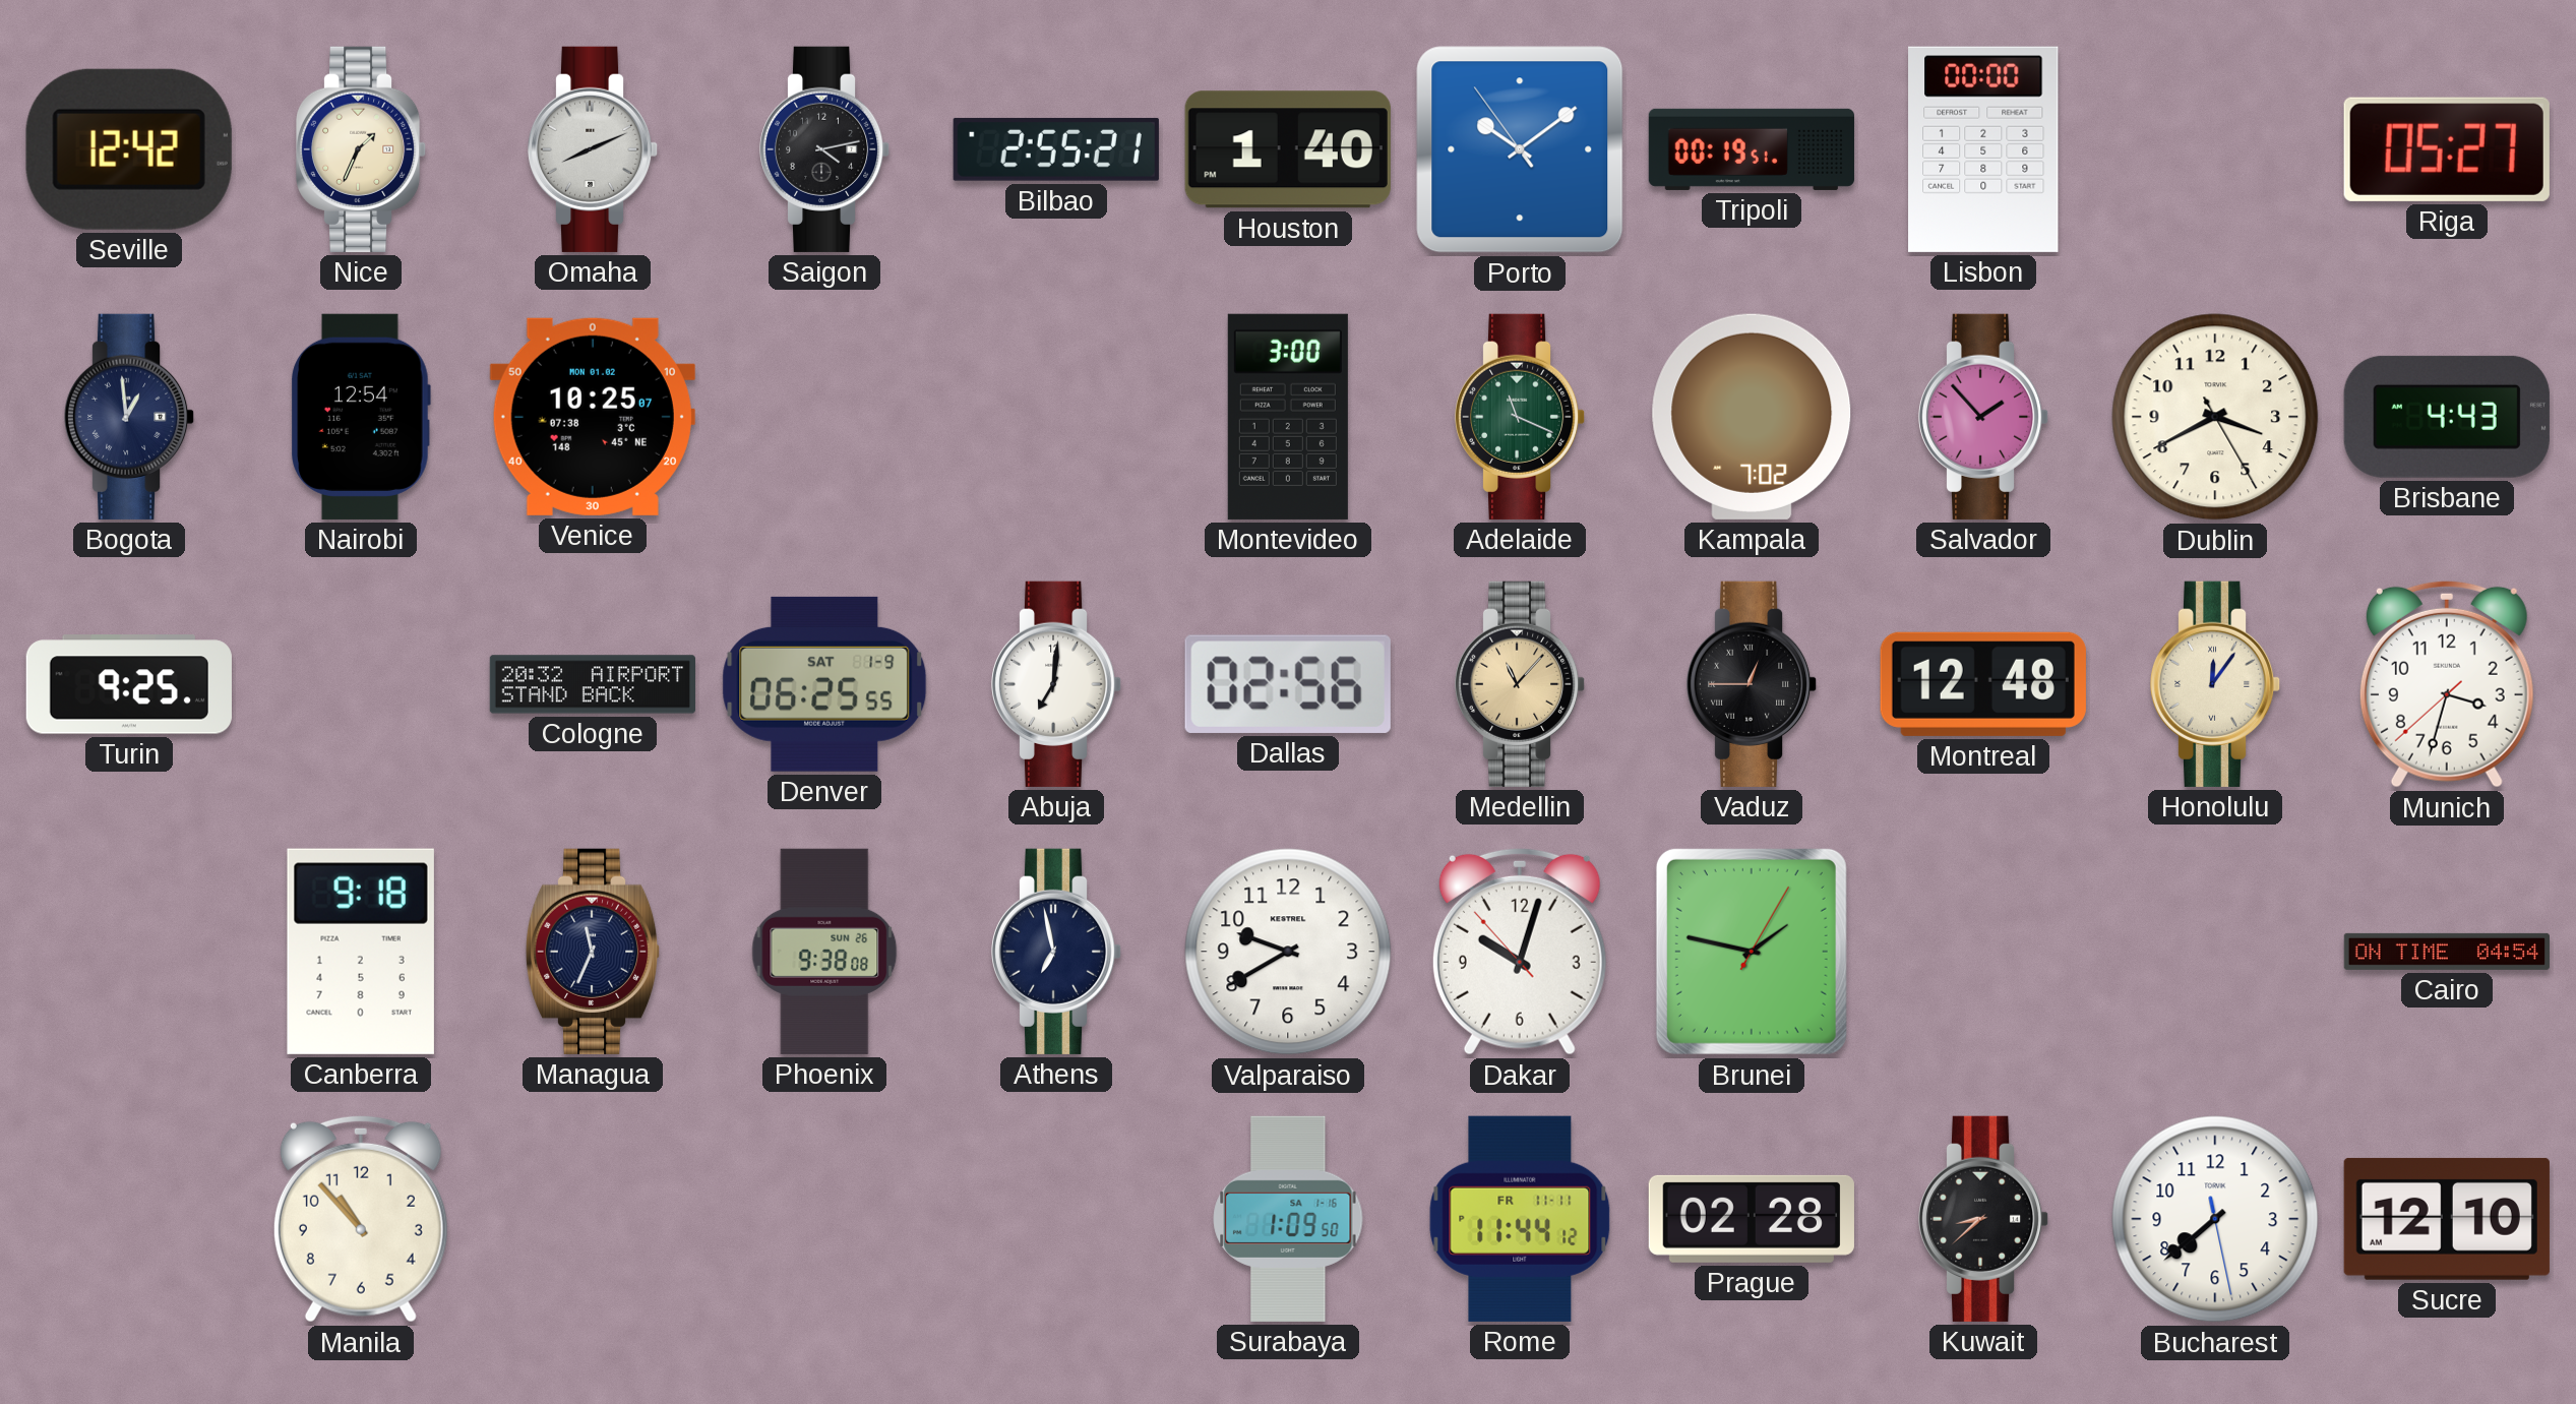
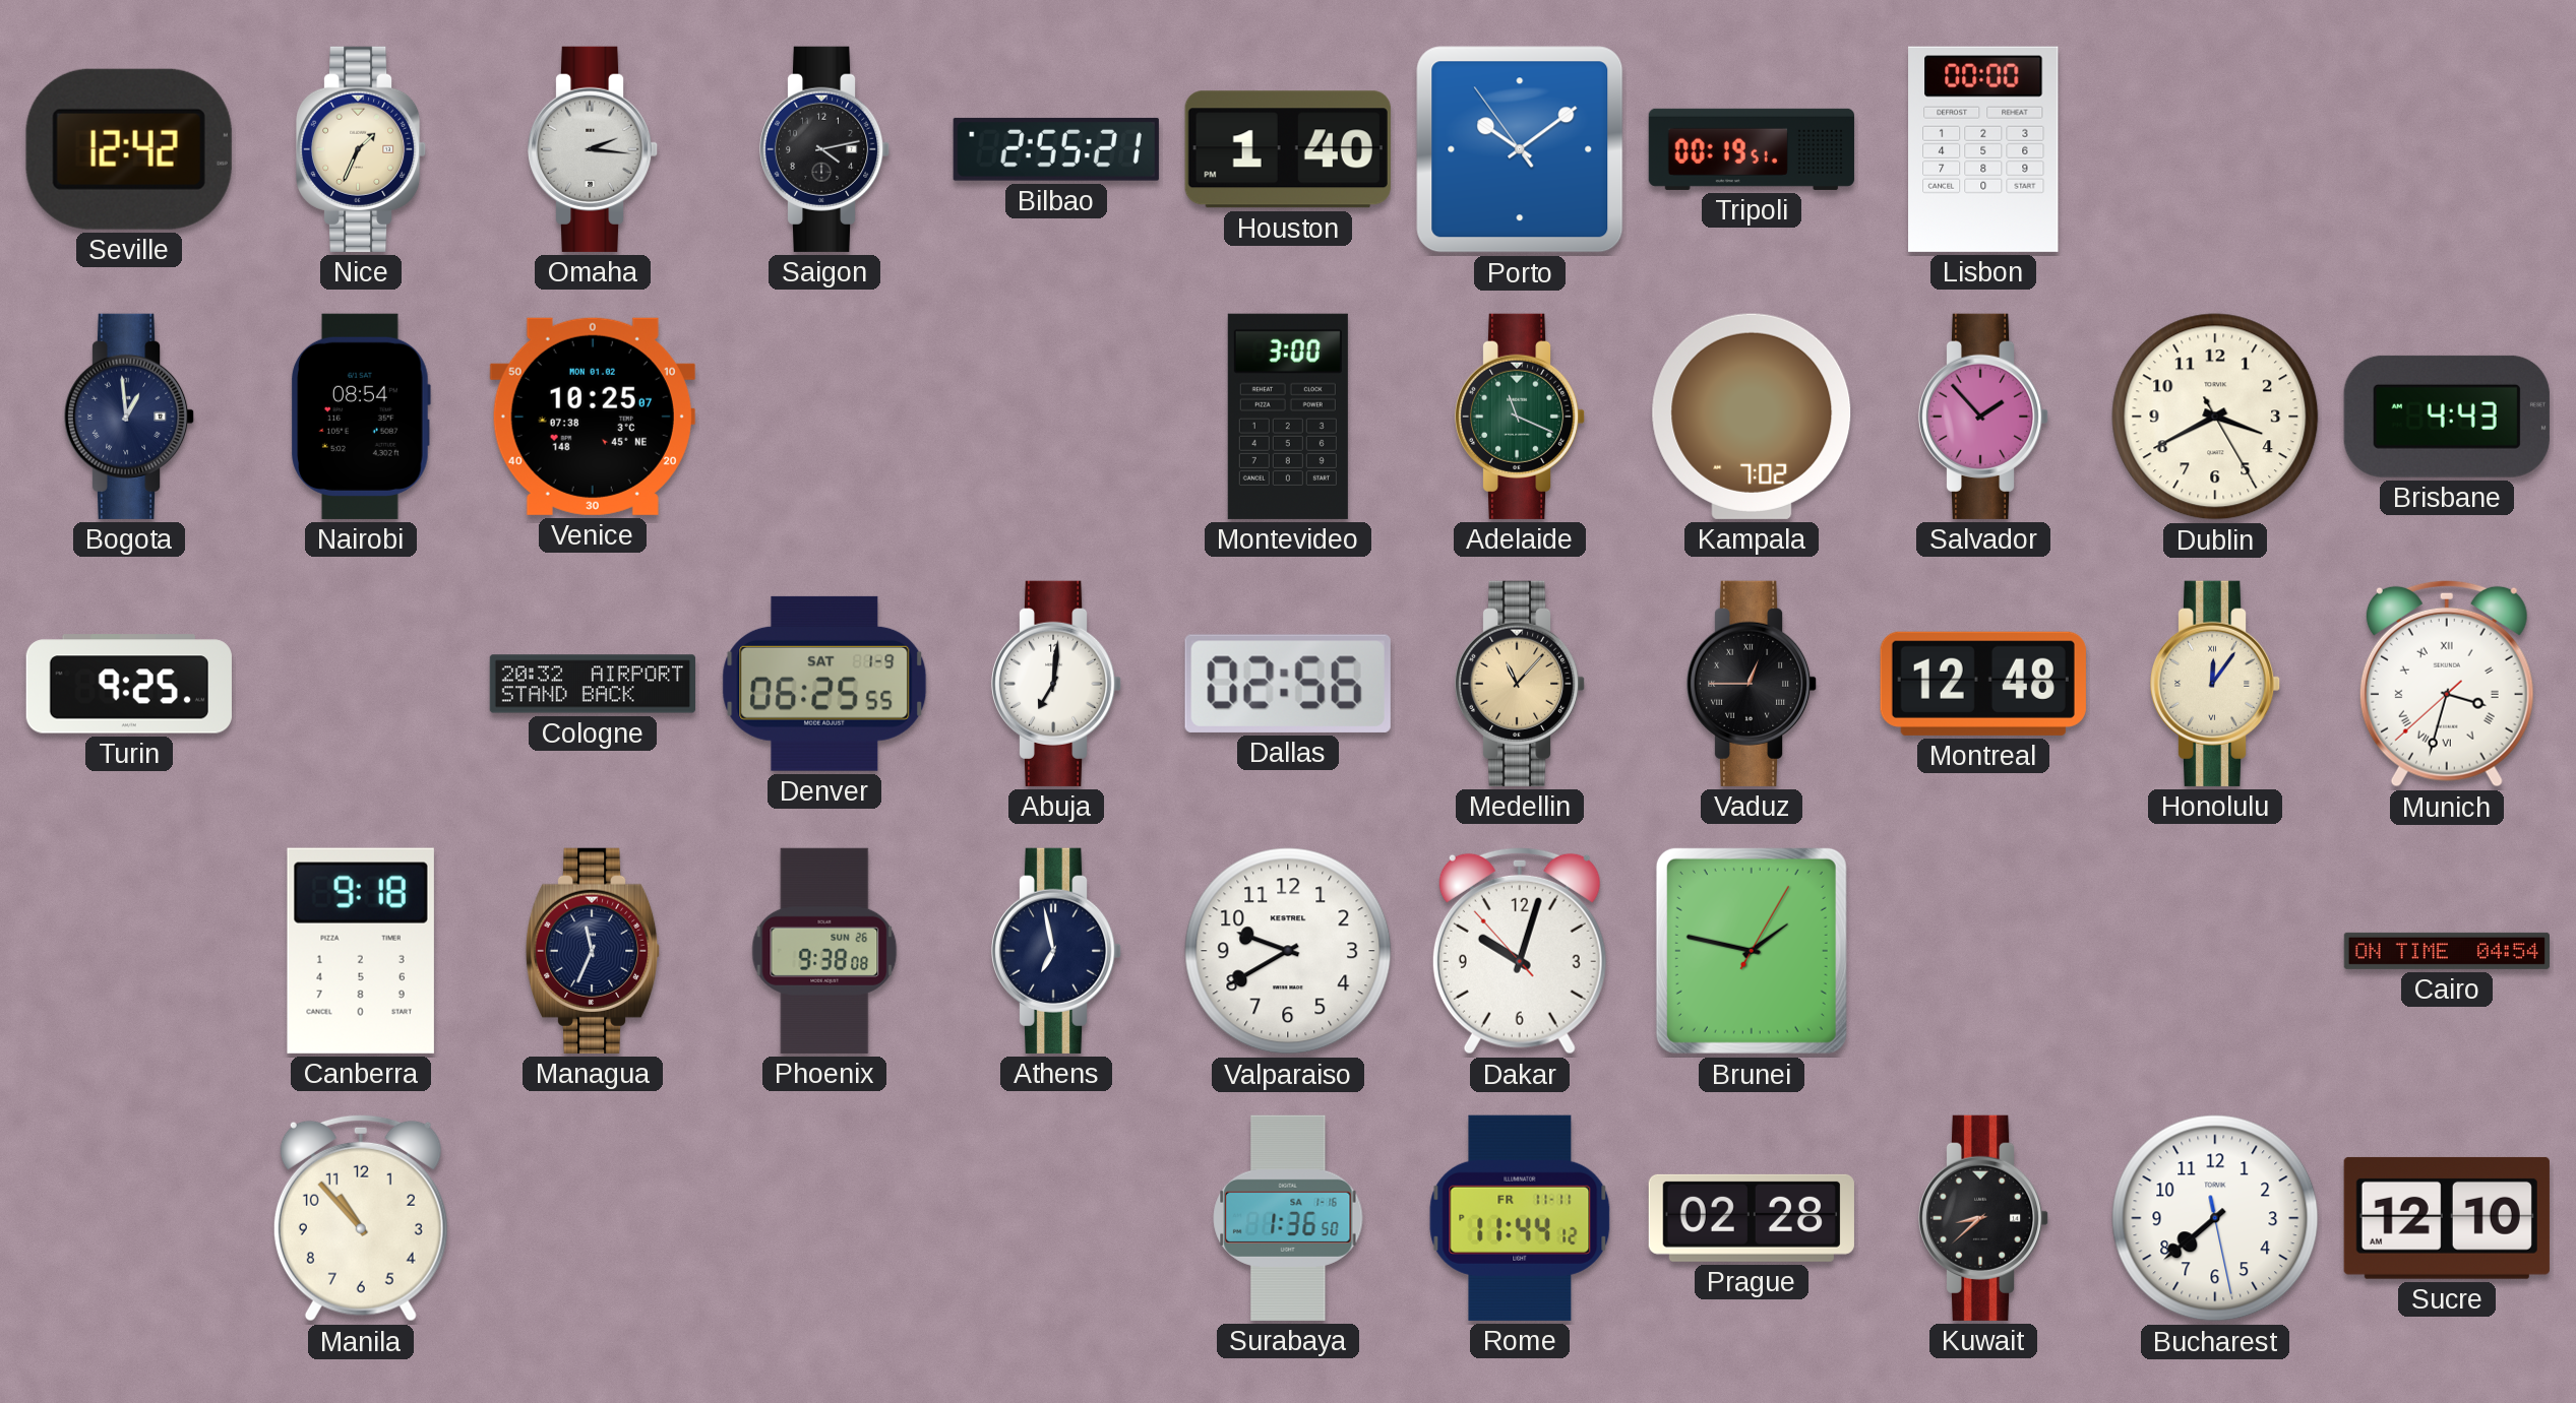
Omaha: 8:11 -> 2:16 (593, 149)
Riga: 05:27 -> none (2447, 149)
Nairobi: 12:54 -> 08:54 (361, 417)
Munich numerals: Arabic -> Roman (2447, 684)
Surabaya: 1:09 -> 1:36 (1288, 1218)
